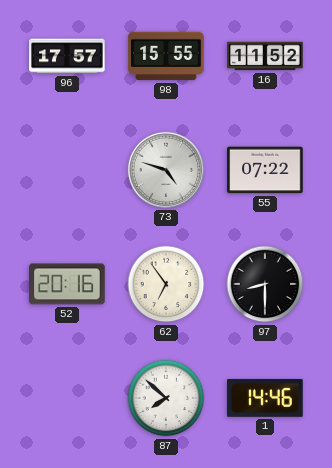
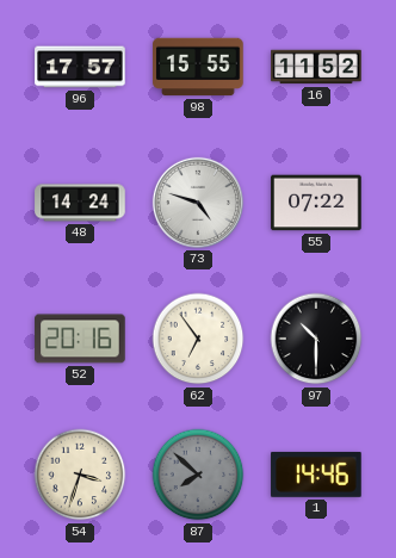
48: none -> 14:24 (80, 203)
97: 8:30 -> 10:30 (316, 339)
54: none -> 3:33 (80, 475)
87 dial: white -> grey (198, 475)
